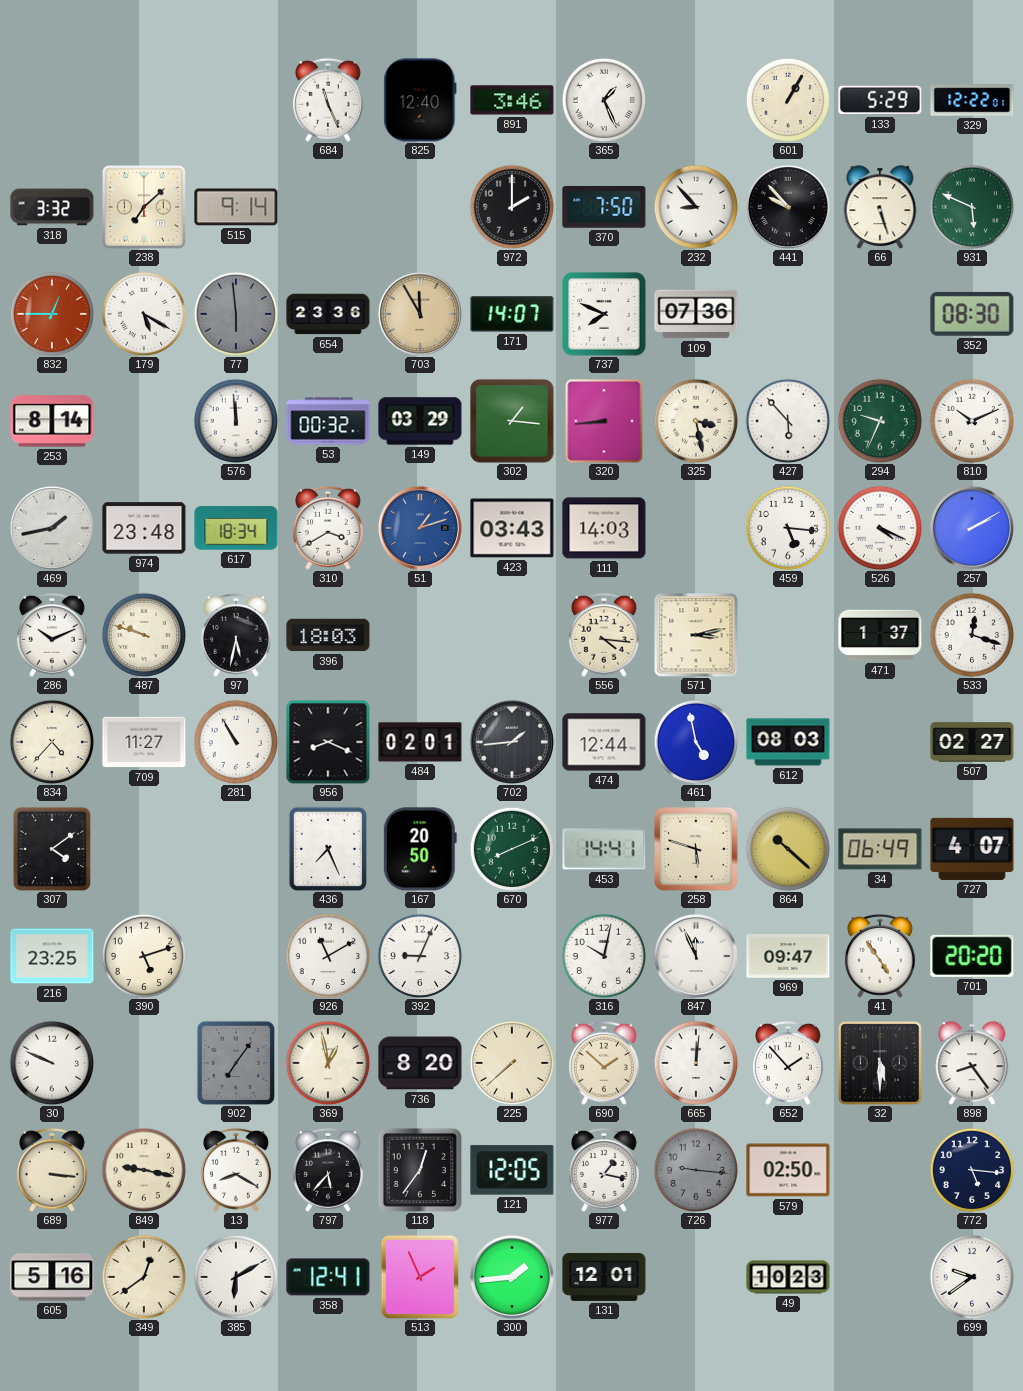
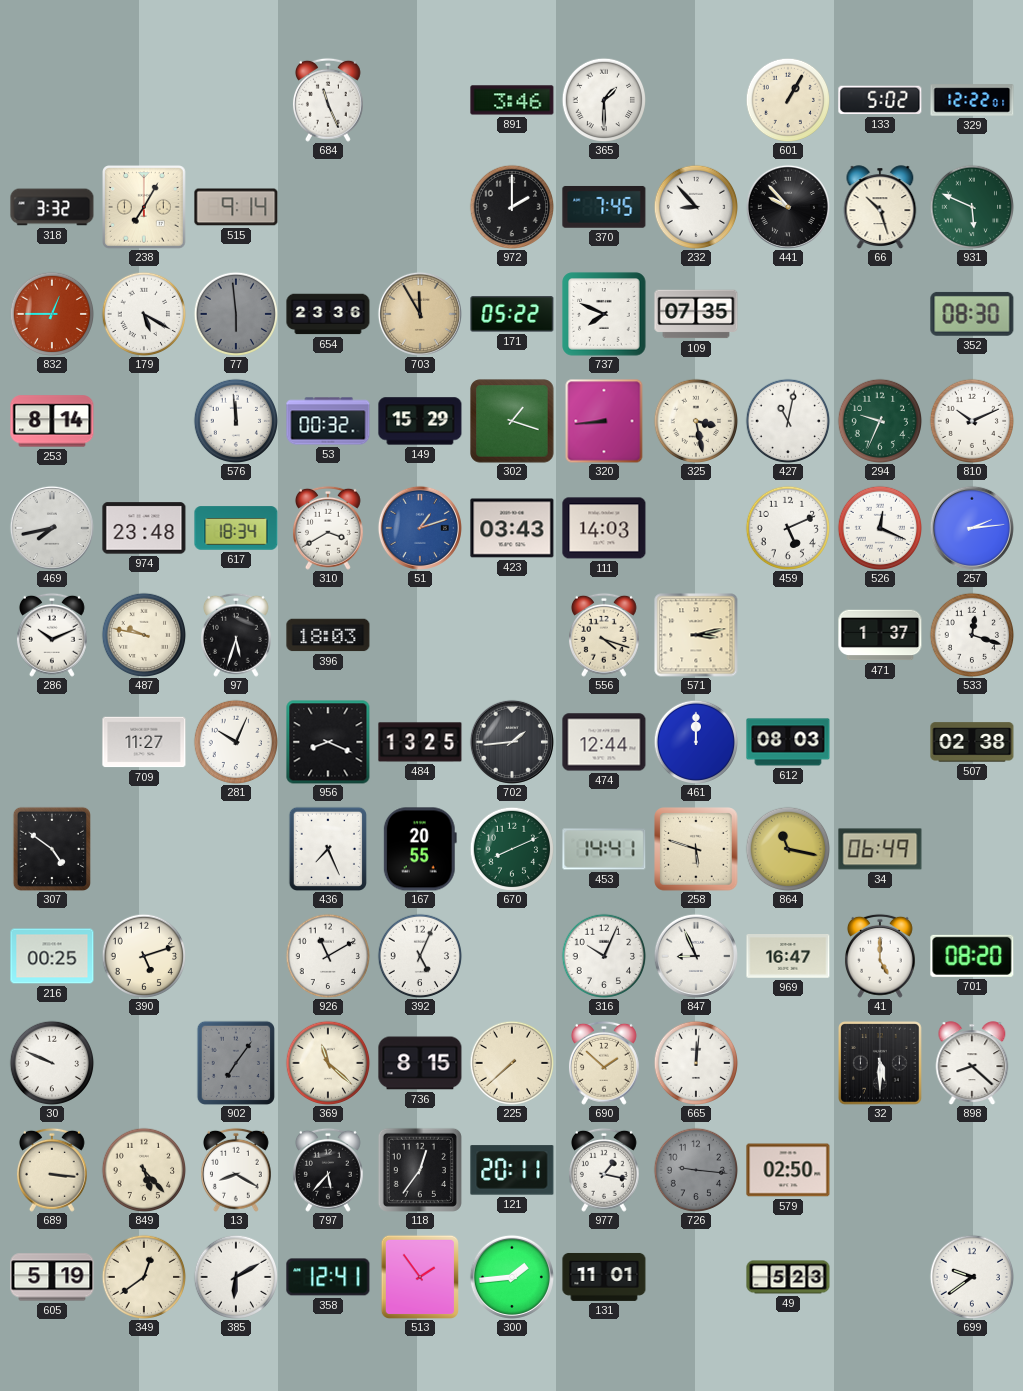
825: 12:40 -> none (420, 100)
365: 1:26 -> 1:30 (604, 100)
133: 5:29 -> 5:02 (880, 100)
238: 7:08 -> 7:05 (145, 208)
370: 7:50 -> 7:45 (604, 207)
66: 5:27 -> 10:27 (880, 207)
171: 14:07 -> 05:22 (512, 314)
109: 07:36 -> 07:35 (696, 314)
149: 03:29 -> 15:29 (420, 421)
302: 1:16 -> 1:18 (512, 421)
427: 5:53 -> 11:02 (788, 421)
469: 1:43 -> 7:43 (52, 528)
459: 5:16 -> 5:11 (788, 528)
526: 4:19 -> 12:19 (880, 528)
257: 2:10 -> 2:14 (972, 528)
487: 9:48 -> 9:47 (144, 635)
97: 5:32 -> 5:33 (236, 635)
556: 4:16 -> 4:18 (604, 635)
834: 4:37 -> none (52, 742)
281: 10:55 -> 10:04 (236, 742)
484: 02:01 -> 13:25 (420, 742)
461: 4:58 -> 12:00 (696, 742)
507: 02:27 -> 02:38 (972, 742)
307: 4:09 -> 4:51 (52, 848)
167: 20:50 -> 20:55 (420, 849)
864: 10:22 -> 11:17 (788, 849)
727: 4:07 -> none (972, 849)
216: 23:25 -> 00:25 (52, 956)
392: 9:04 -> 5:04 (420, 956)
316: 10:02 -> 10:04 (604, 956)
847: 11:56 -> 8:56 (696, 956)
969: 09:47 -> 16:47 (788, 957)
41: 4:54 -> 5:00 (880, 956)
701: 20:20 -> 08:20 (972, 956)
369: 12:58 -> 11:22 (328, 1063)
736: 8:20 -> 8:15 (420, 1063)
652: 1:53 -> none (788, 1063)
898: 8:24 -> 8:22 (972, 1063)
849: 9:17 -> 5:23 (144, 1170)
121: 12:05 -> 20:11 (512, 1170)
772: 5:16 -> none (972, 1170)
605: 5:16 -> 5:19 (52, 1277)
513: 1:56 -> 1:54 (420, 1276)
131: 12:01 -> 11:01 (604, 1277)
49: 10:23 -> 5:23 (788, 1277)
